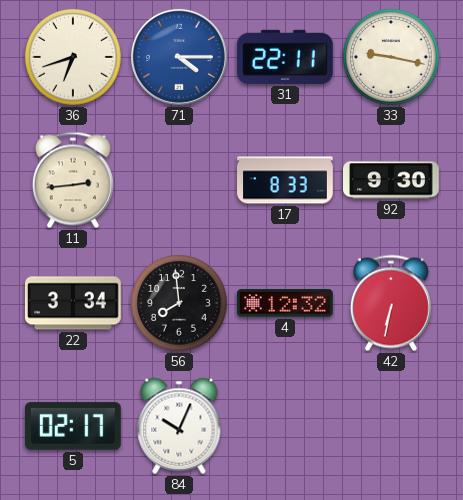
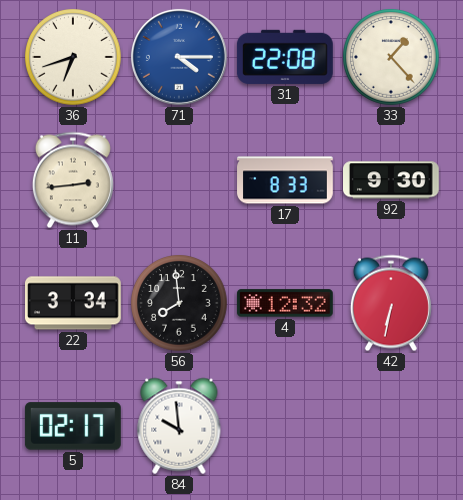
31: 22:11 -> 22:08 (285, 57)
33: 9:17 -> 1:23 (392, 58)
84: 10:04 -> 9:59 (179, 426)
